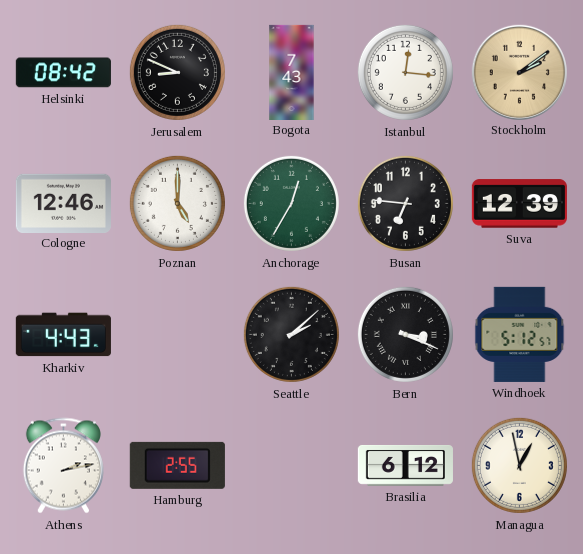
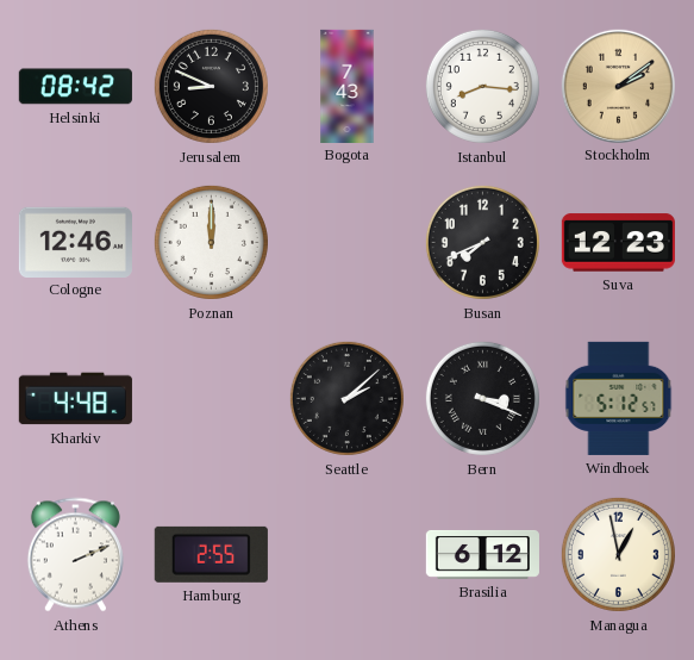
Istanbul: 12:16 -> 8:16 (482, 86)
Poznan: 5:00 -> 12:00 (211, 242)
Anchorage: 12:35 -> none (291, 203)
Busan: 6:46 -> 7:41 (482, 242)
Suva: 12:39 -> 12:23 (618, 243)
Kharkiv: 4:43 -> 4:48 (75, 399)
Athens: 2:13 -> 2:11 (75, 555)
